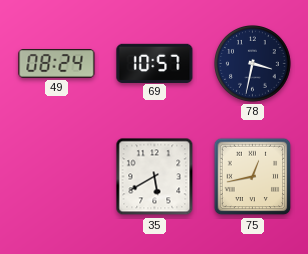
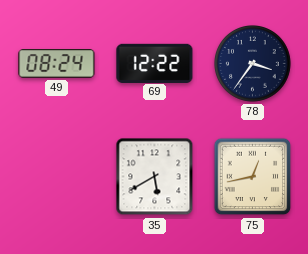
69: 10:57 -> 12:22 (155, 63)
78: 3:32 -> 3:36 (253, 64)
